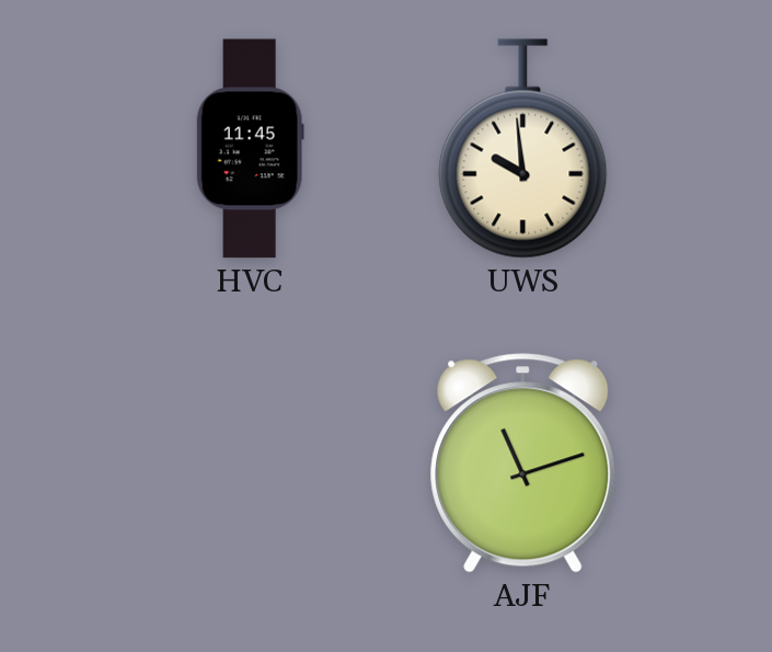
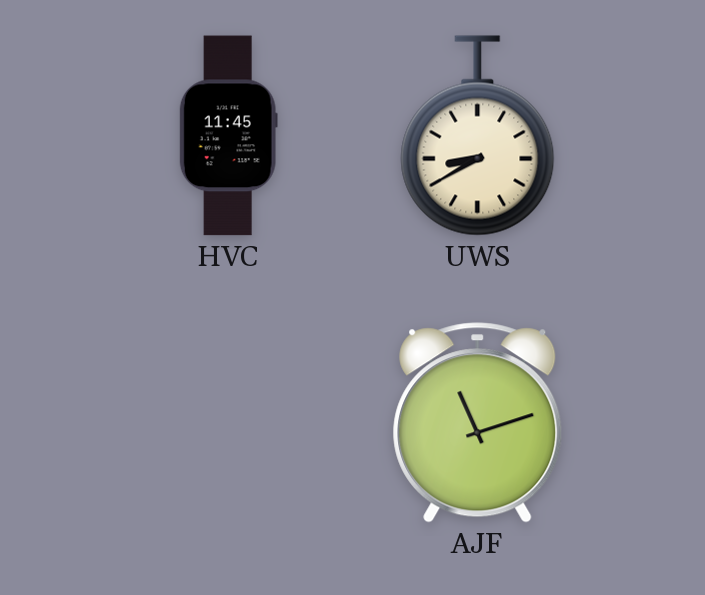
UWS: 9:59 -> 8:40 (478, 136)
